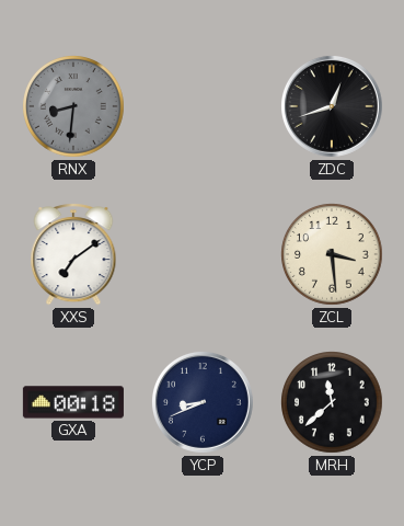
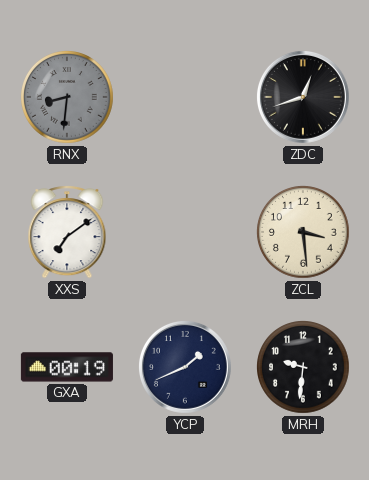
GXA: 00:18 -> 00:19 (67, 367)
YCP: 8:41 -> 1:41 (185, 367)
MRH: 11:38 -> 9:31 (304, 368)
